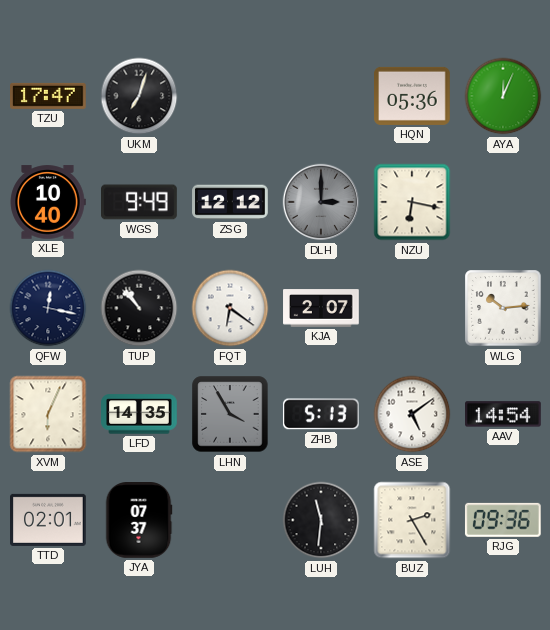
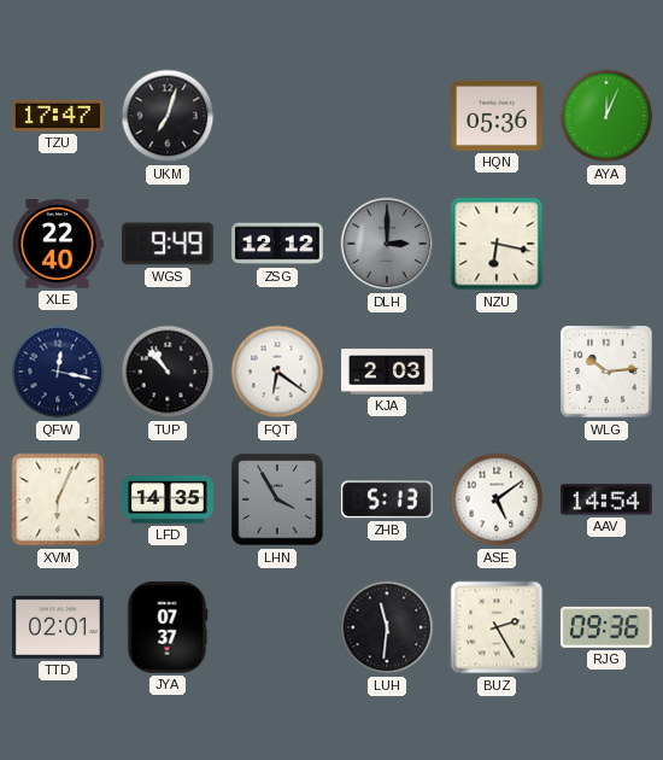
XLE: 10:40 -> 22:40 (58, 244)
KJA: 2:07 -> 2:03 (387, 372)
